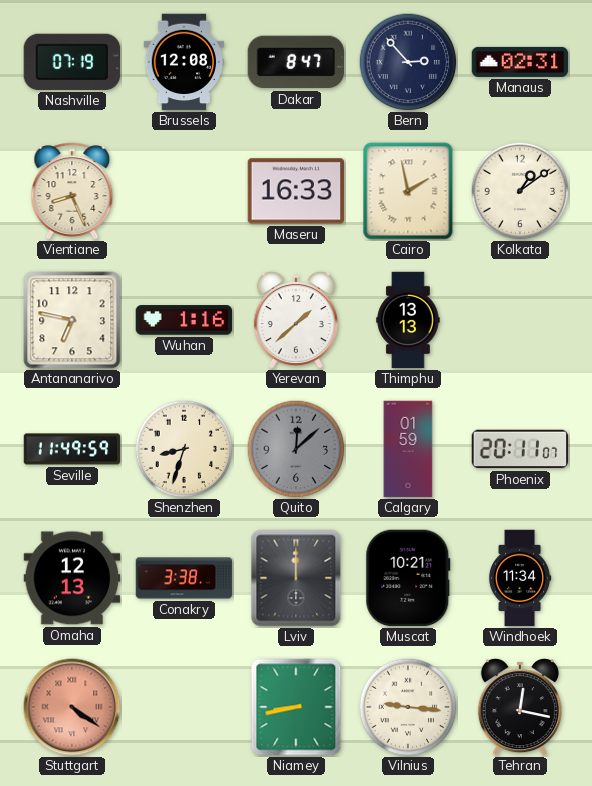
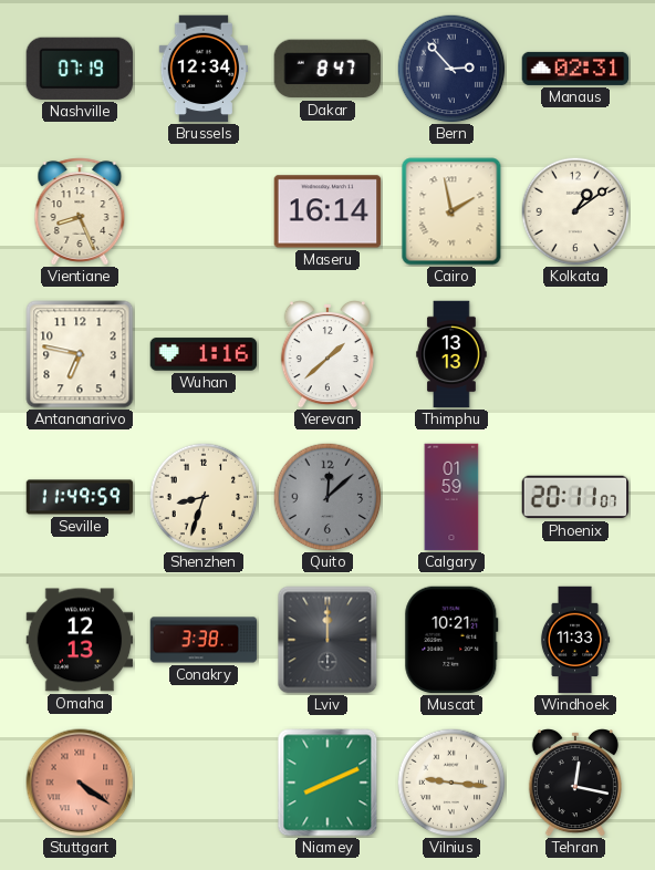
Brussels: 12:08 -> 12:34 (204, 69)
Maseru: 16:33 -> 16:14 (327, 211)
Windhoek: 11:34 -> 11:33 (575, 640)
Niamey: 8:43 -> 8:11 (327, 783)
